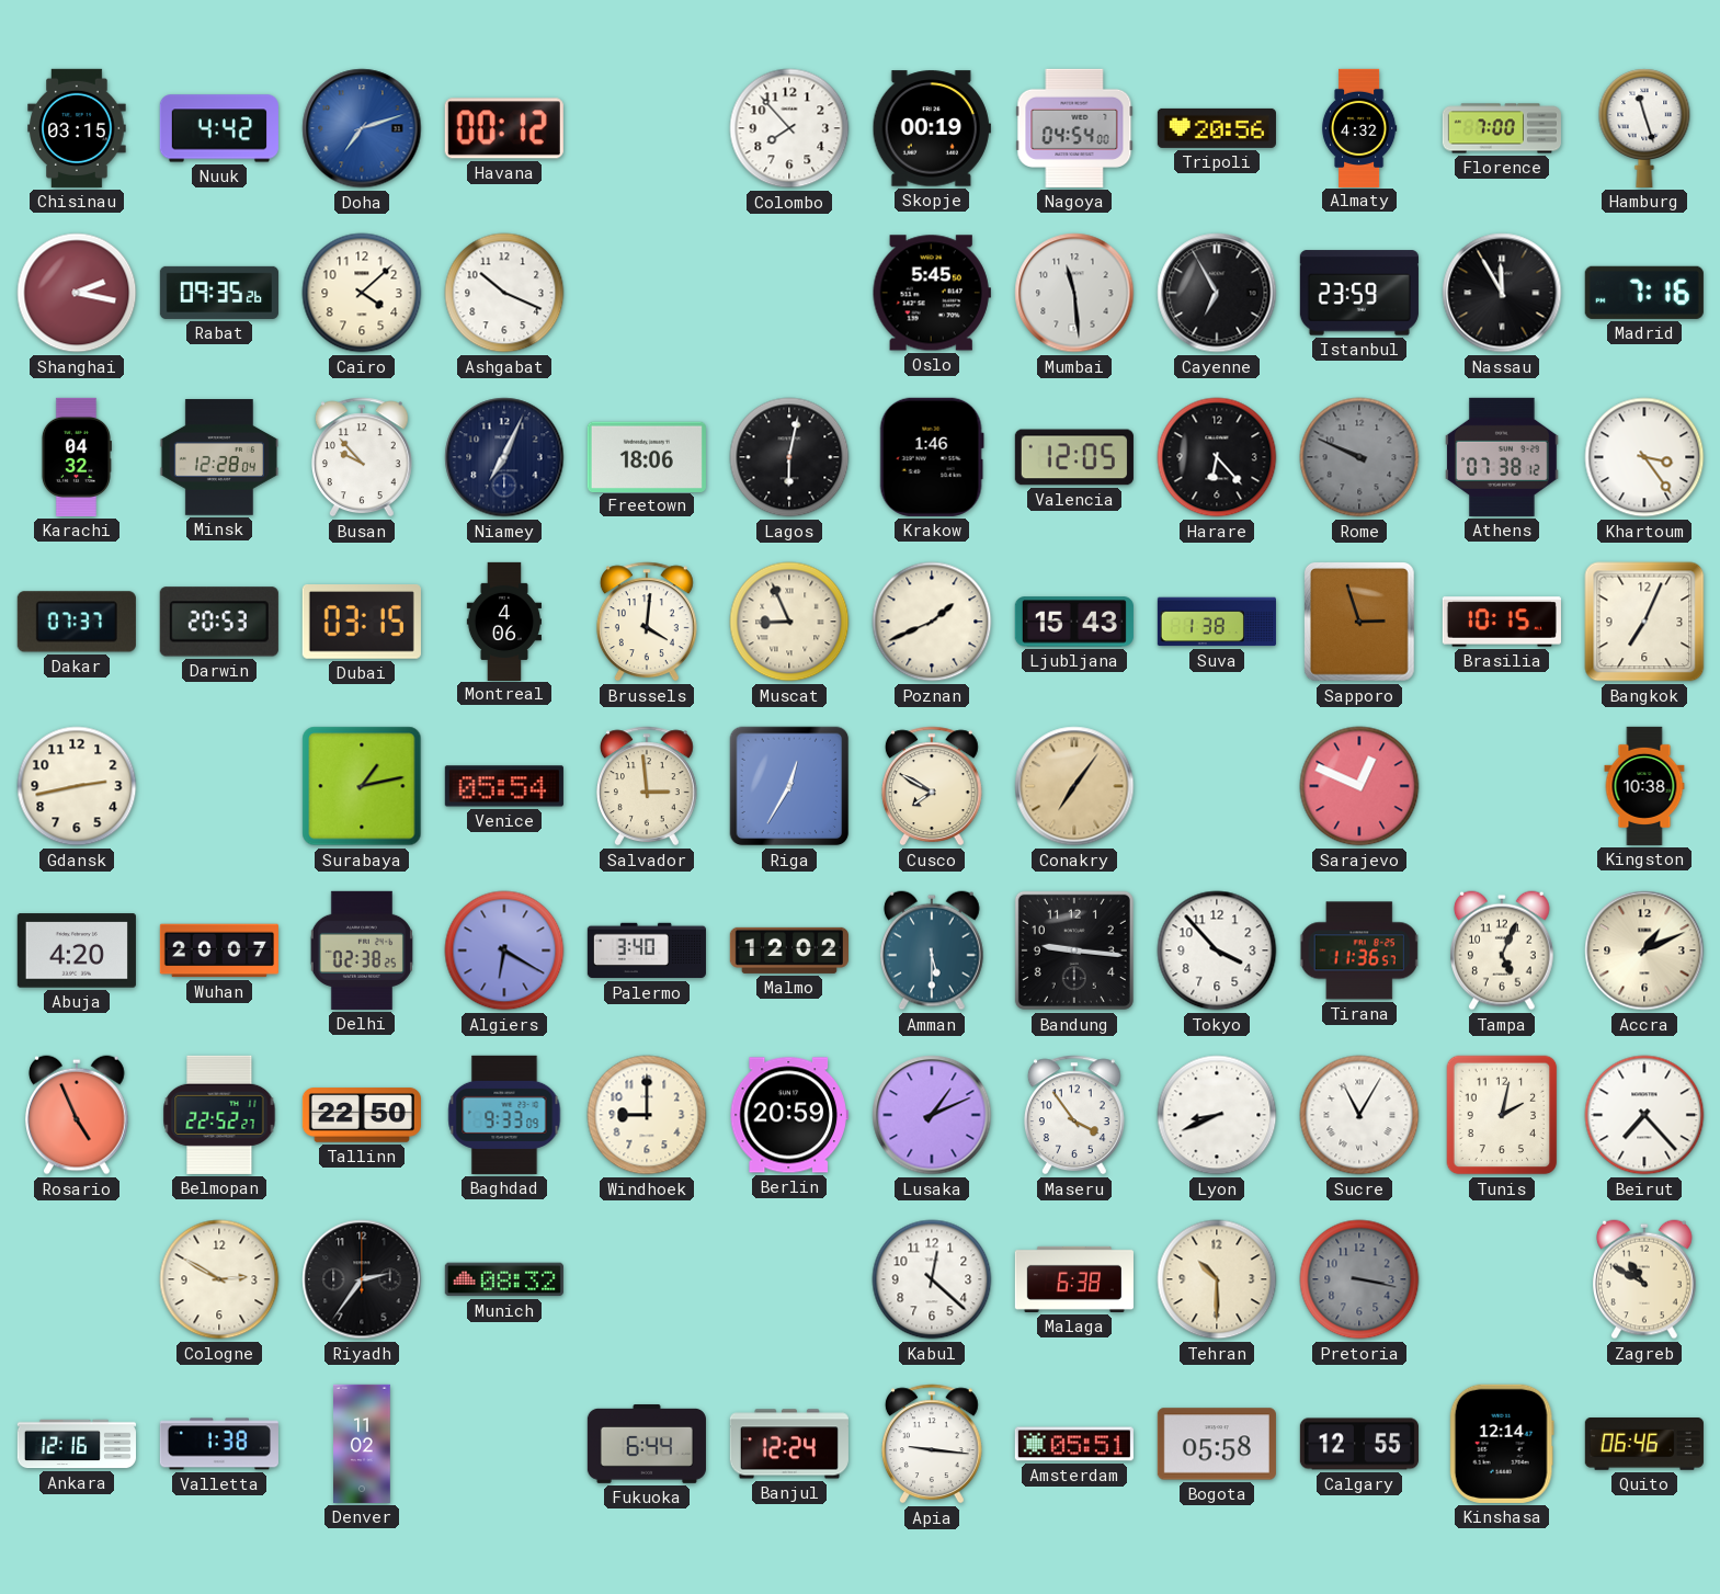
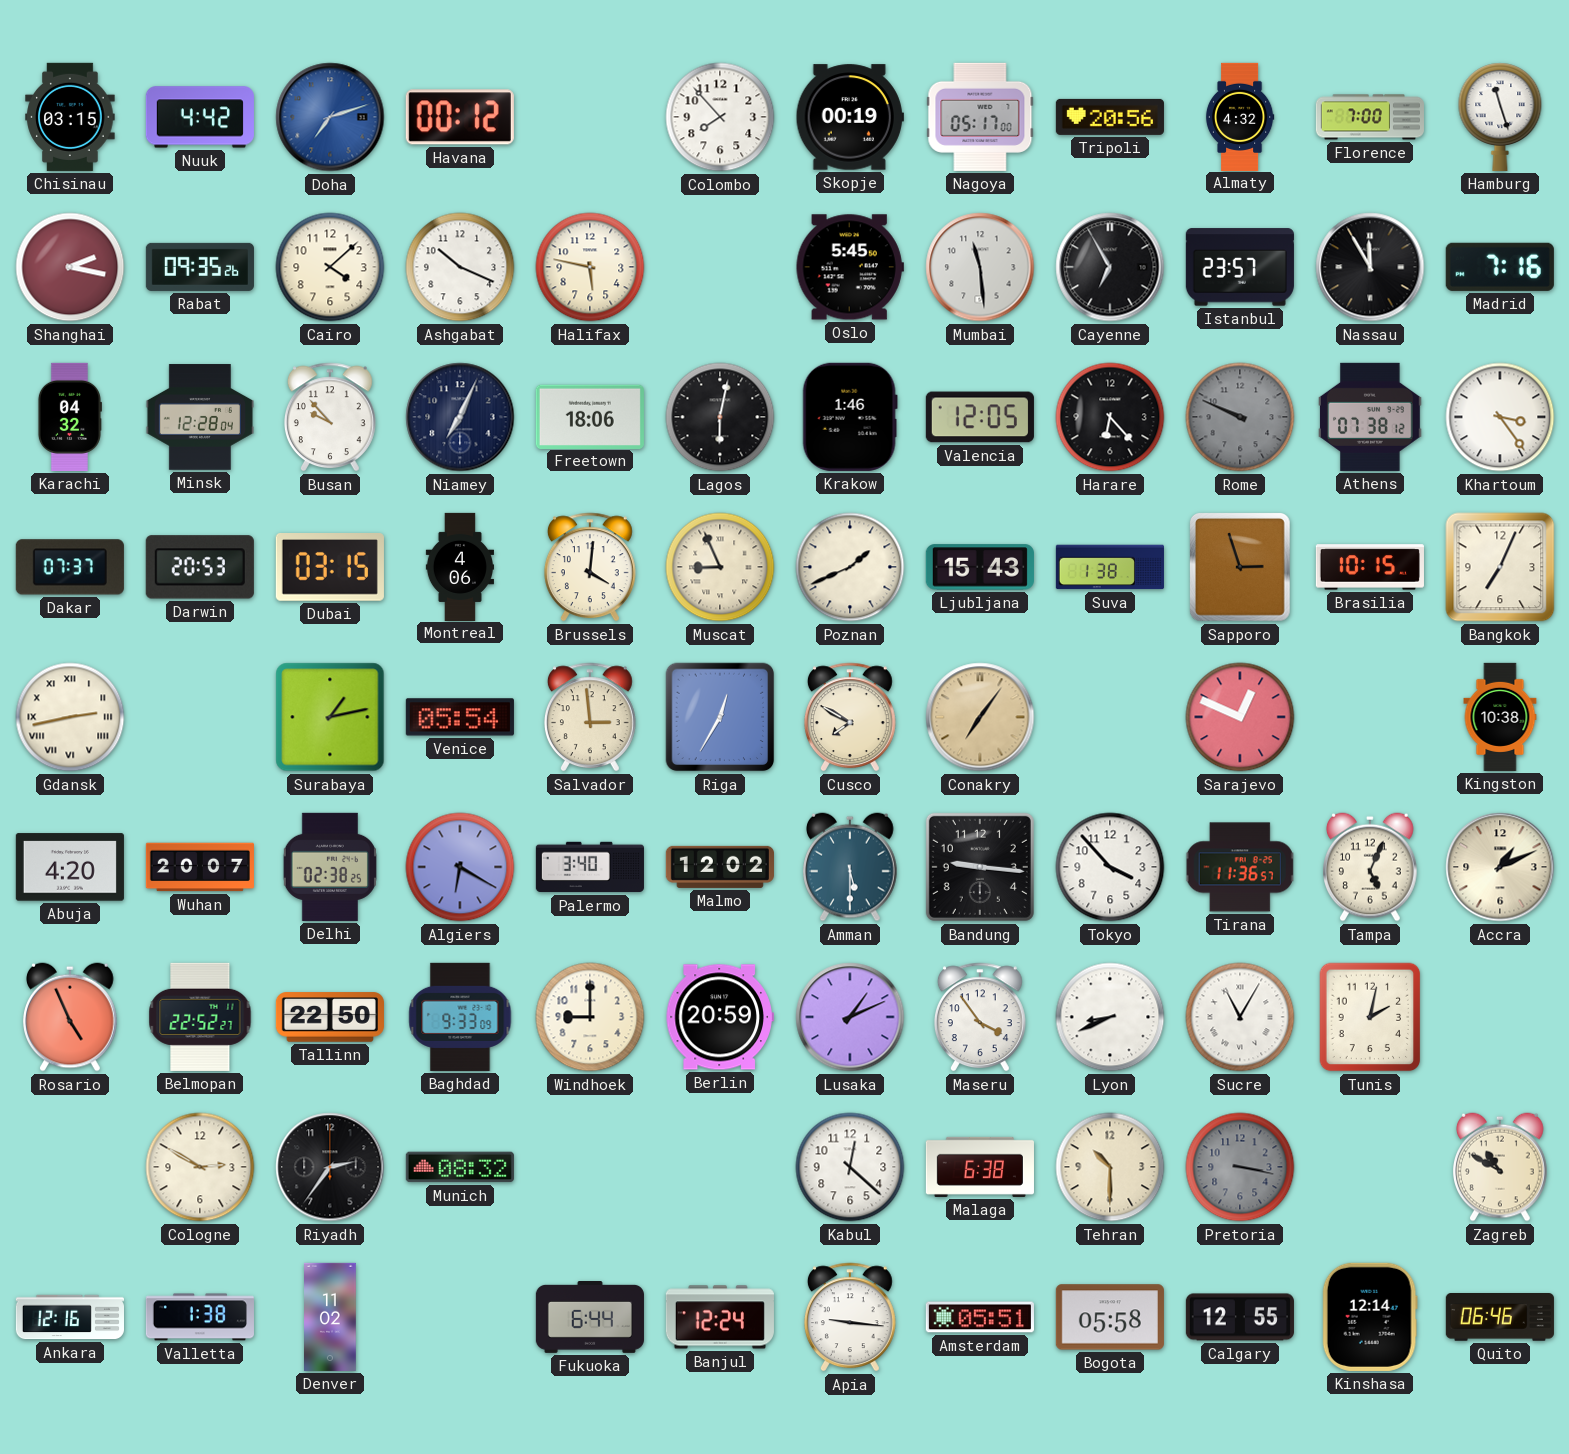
Nagoya: 04:54 -> 05:17 (980, 117)
Halifax: none -> 5:47 (590, 267)
Istanbul: 23:59 -> 23:57 (1240, 267)
Gdansk numerals: Arabic -> Roman (70, 717)
Beirut: 7:23 -> none (1644, 1115)
